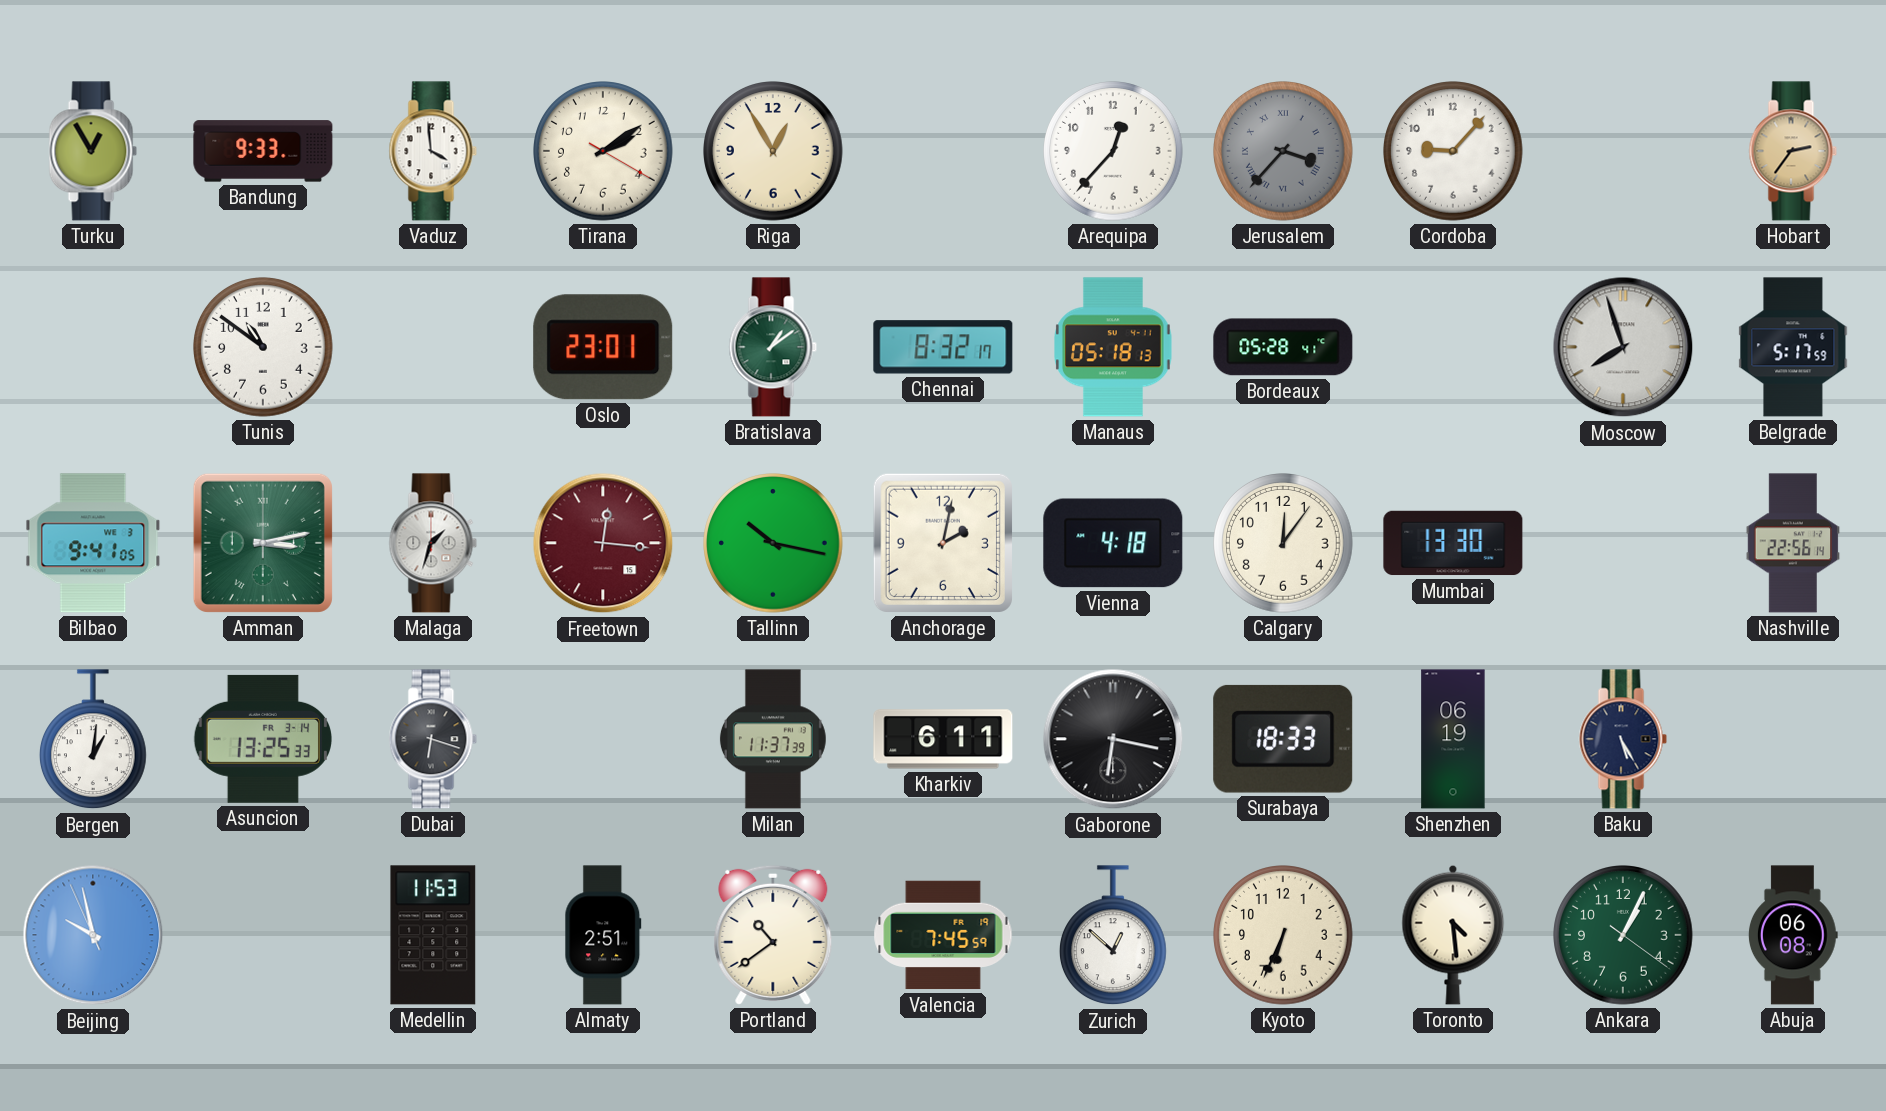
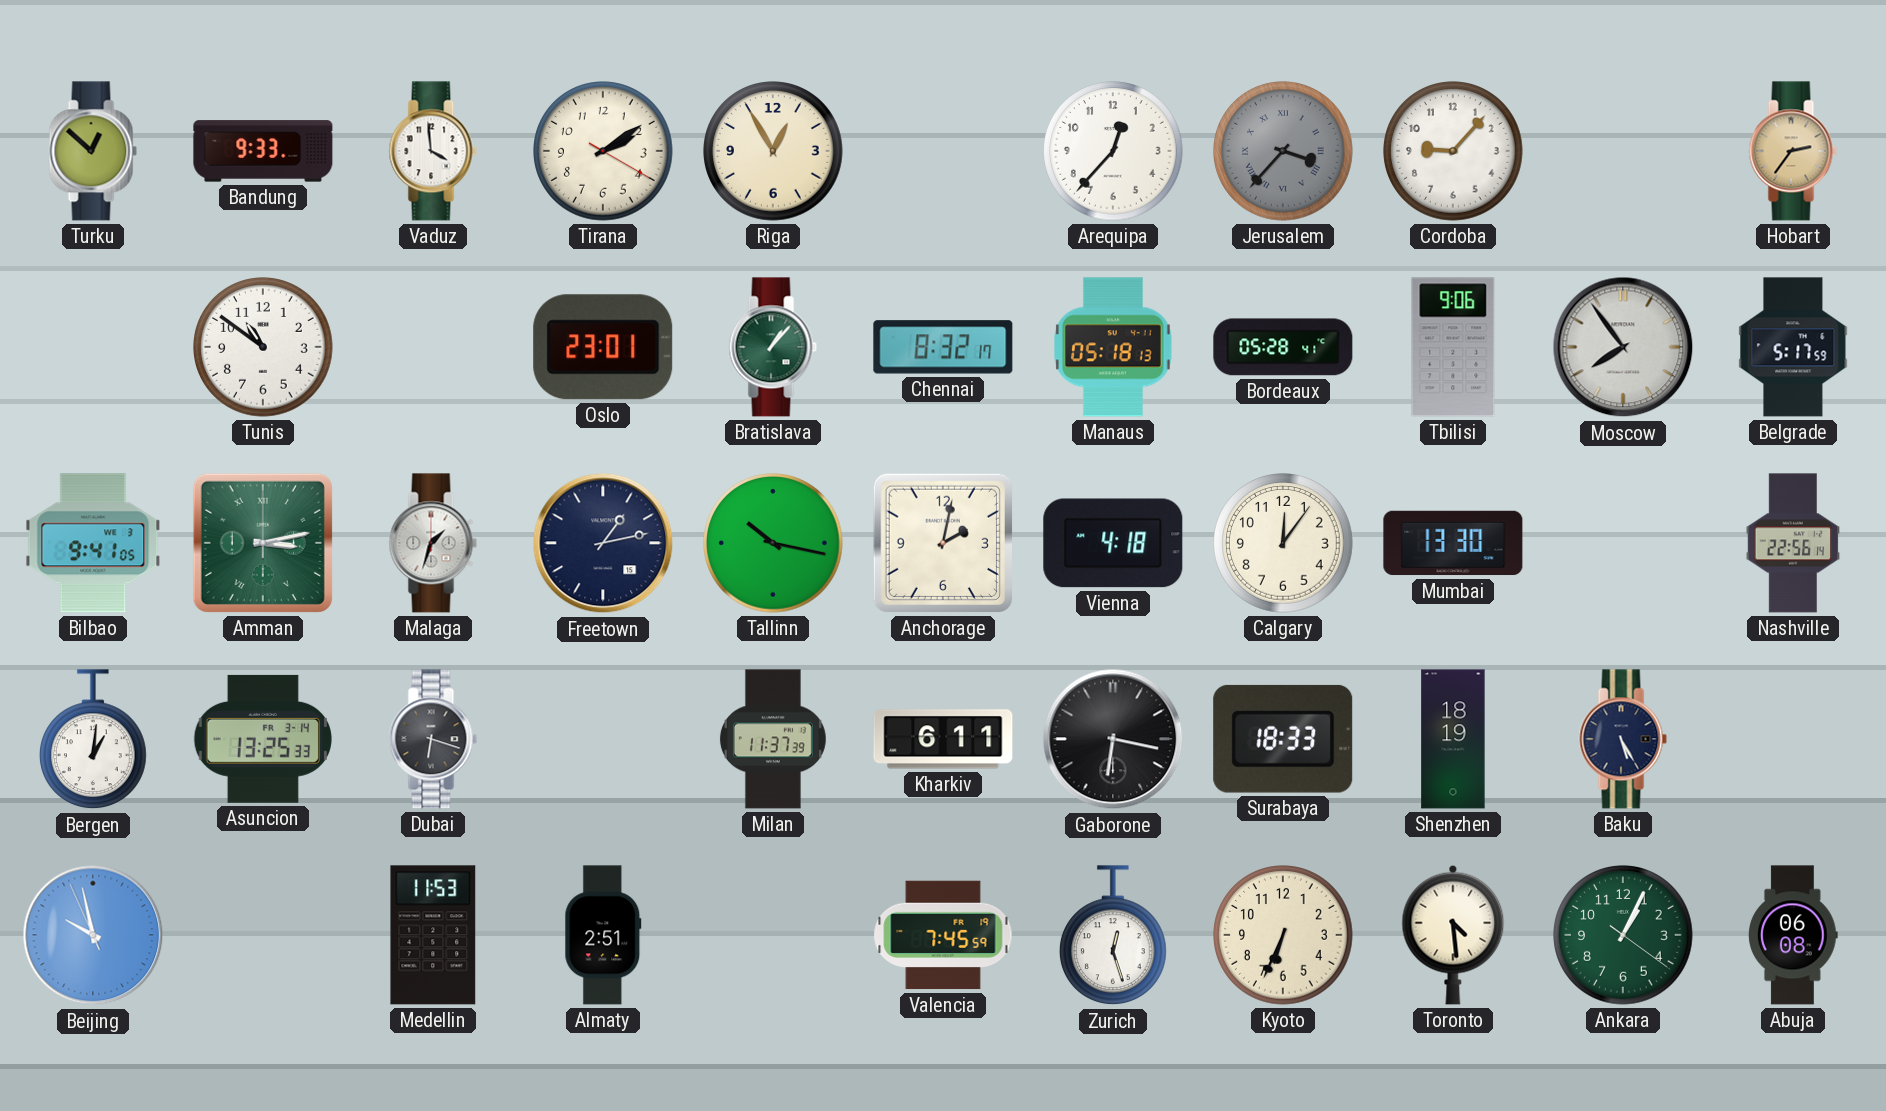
Turku: 12:55 -> 12:52 (93, 151)
Bratislava: 1:09 -> 1:07 (773, 347)
Tbilisi: none -> 9:06 (1453, 347)
Moscow: 7:57 -> 7:54 (1623, 347)
Freetown: 12:16 -> 1:13 (603, 543)
Freetown dial: burgundy -> navy (603, 543)
Shenzhen: 06:19 -> 18:19 (1453, 739)
Portland: 10:39 -> none (773, 935)
Zurich: 12:52 -> 12:27 (1113, 936)
